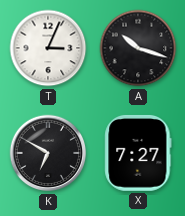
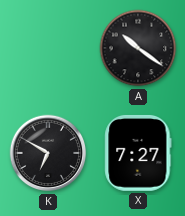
T: 3:04 -> none (48, 48)
A: 10:18 -> 10:21 (138, 48)
